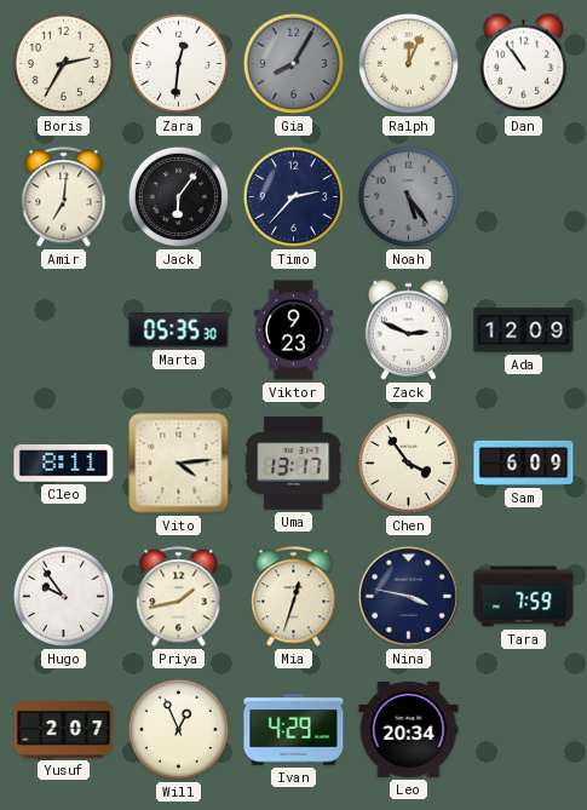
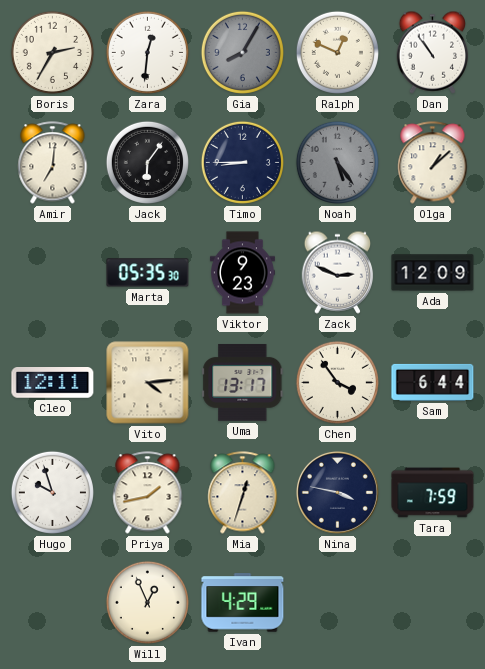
Ralph: 12:04 -> 12:49 (337, 52)
Timo: 2:37 -> 8:45 (242, 162)
Olga: none -> 1:08 (433, 163)
Cleo: 8:11 -> 12:11 (53, 383)
Sam: 6:09 -> 6:44 (433, 382)
Hugo: 9:54 -> 9:57 (52, 492)
Yusuf: 2:07 -> none (64, 730)
Leo: 20:34 -> none (409, 729)
